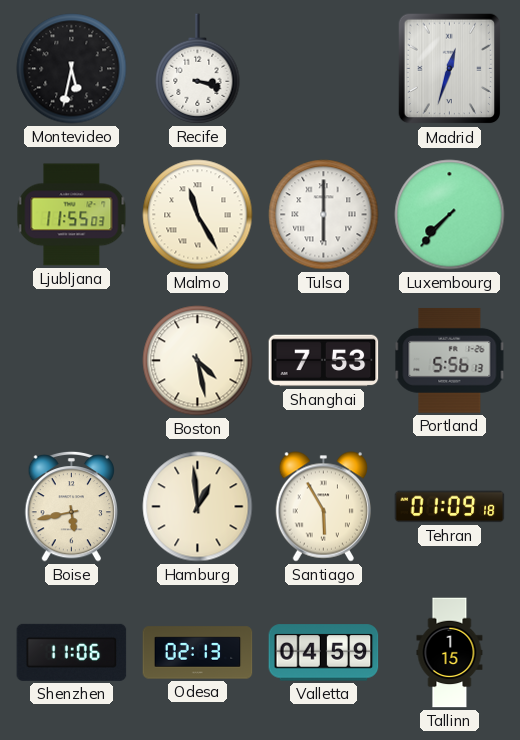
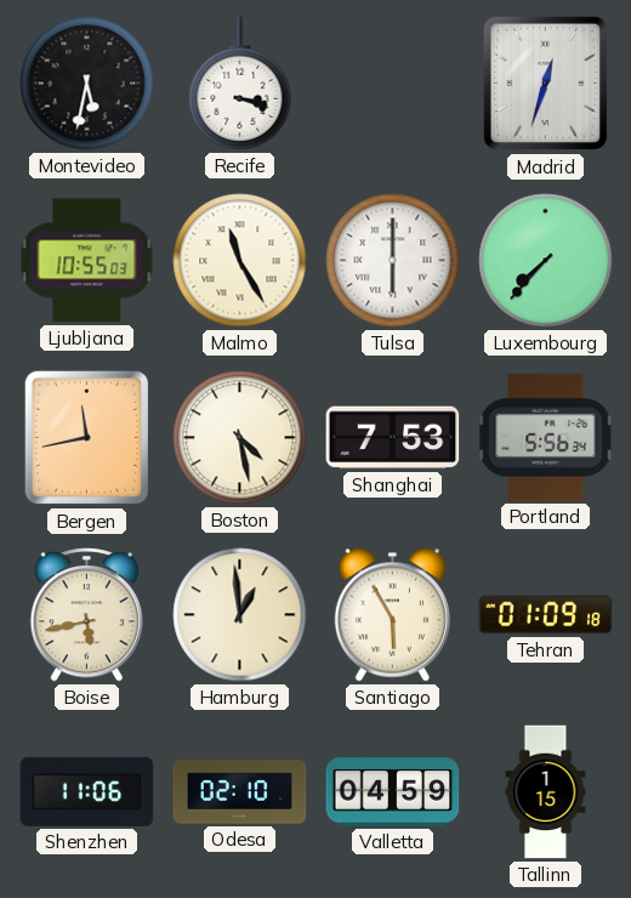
Ljubljana: 11:55 -> 10:55 (87, 261)
Bergen: none -> 11:43 (87, 438)
Portland: 5:56:13 -> 5:56:34 (546, 437)
Odesa: 02:13 -> 02:10 (240, 792)
